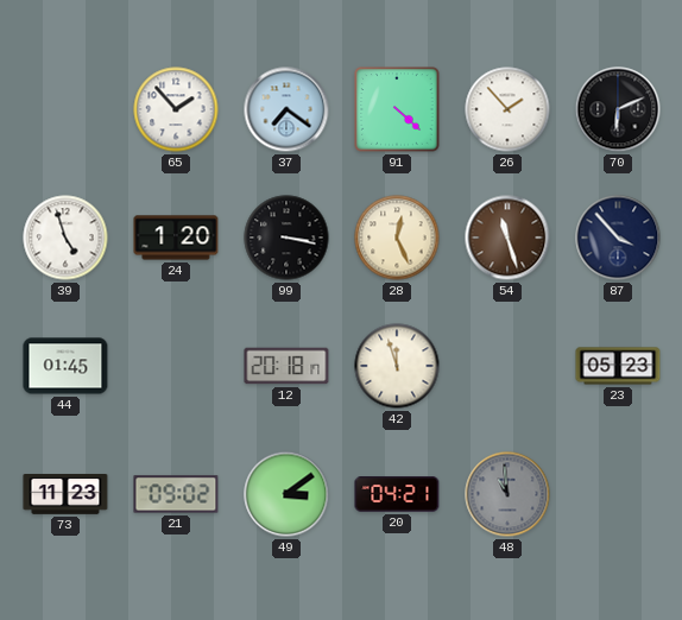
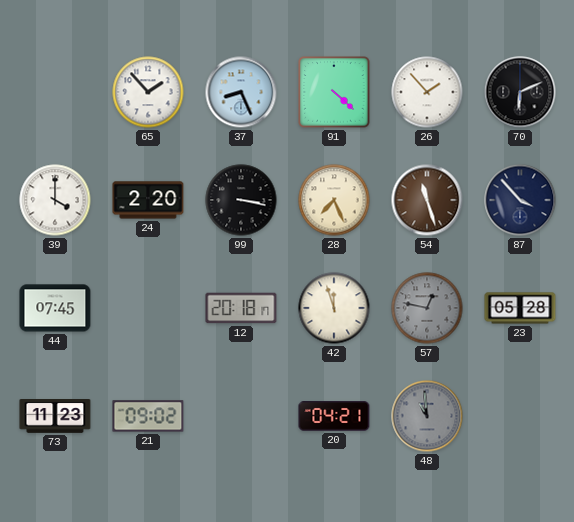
37: 7:21 -> 8:26 (241, 92)
39: 4:57 -> 4:00 (55, 200)
24: 1:20 -> 2:20 (148, 200)
28: 12:26 -> 7:26 (334, 200)
44: 01:45 -> 07:45 (55, 308)
57: none -> 12:47 (427, 308)
23: 05:23 -> 05:28 (520, 308)
49: 3:09 -> none (286, 494)
